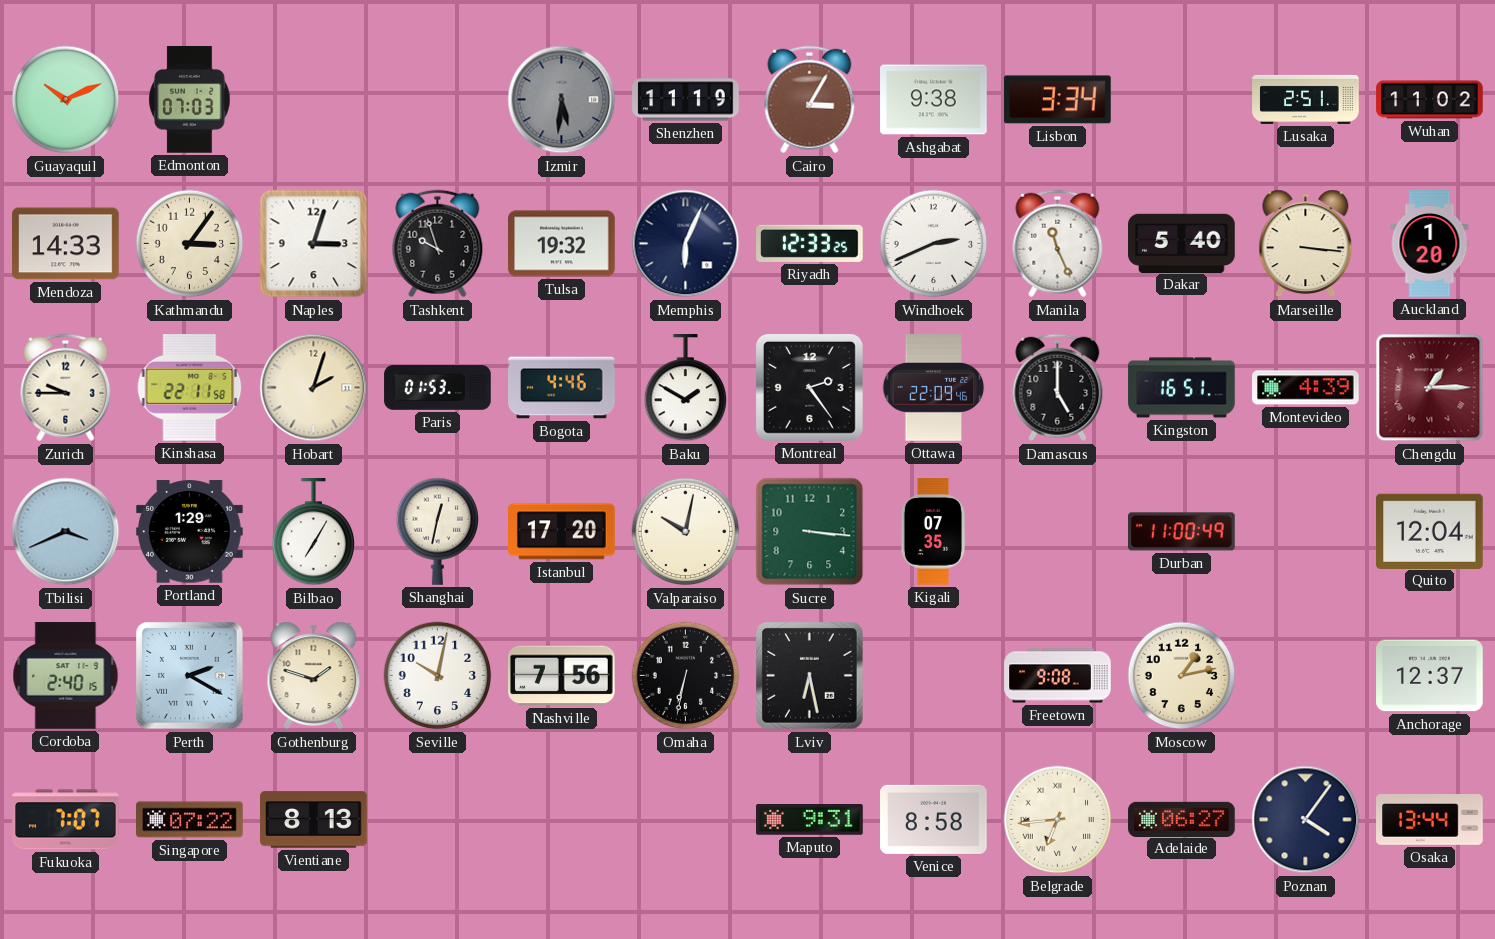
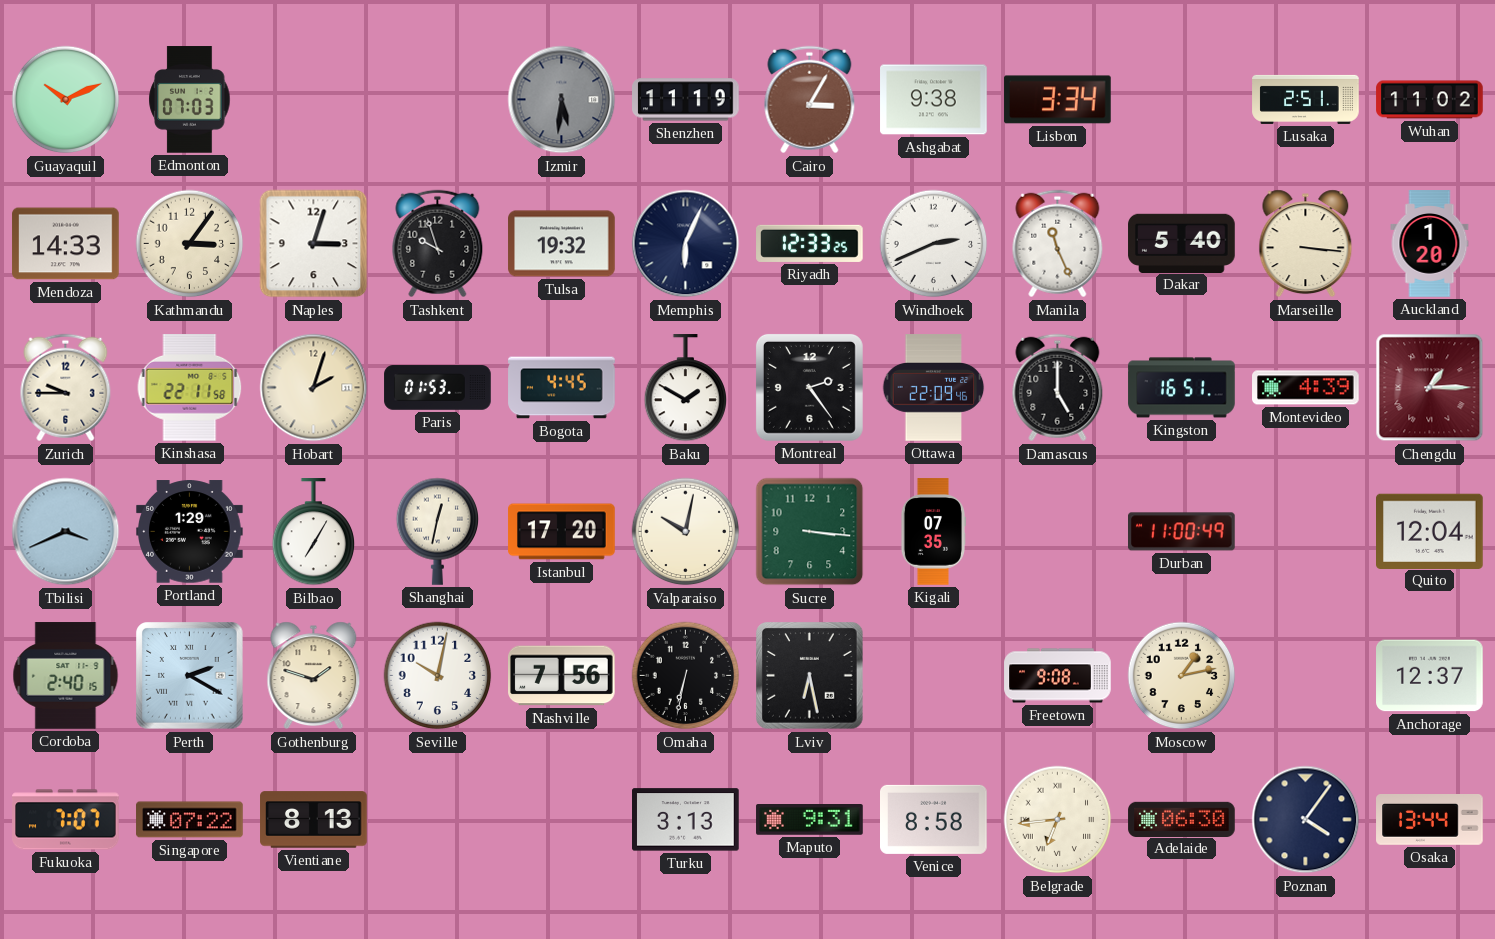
Bogota: 4:46 -> 4:45 (562, 388)
Turku: none -> 3:13 (686, 820)
Adelaide: 06:27 -> 06:30 (1182, 819)
